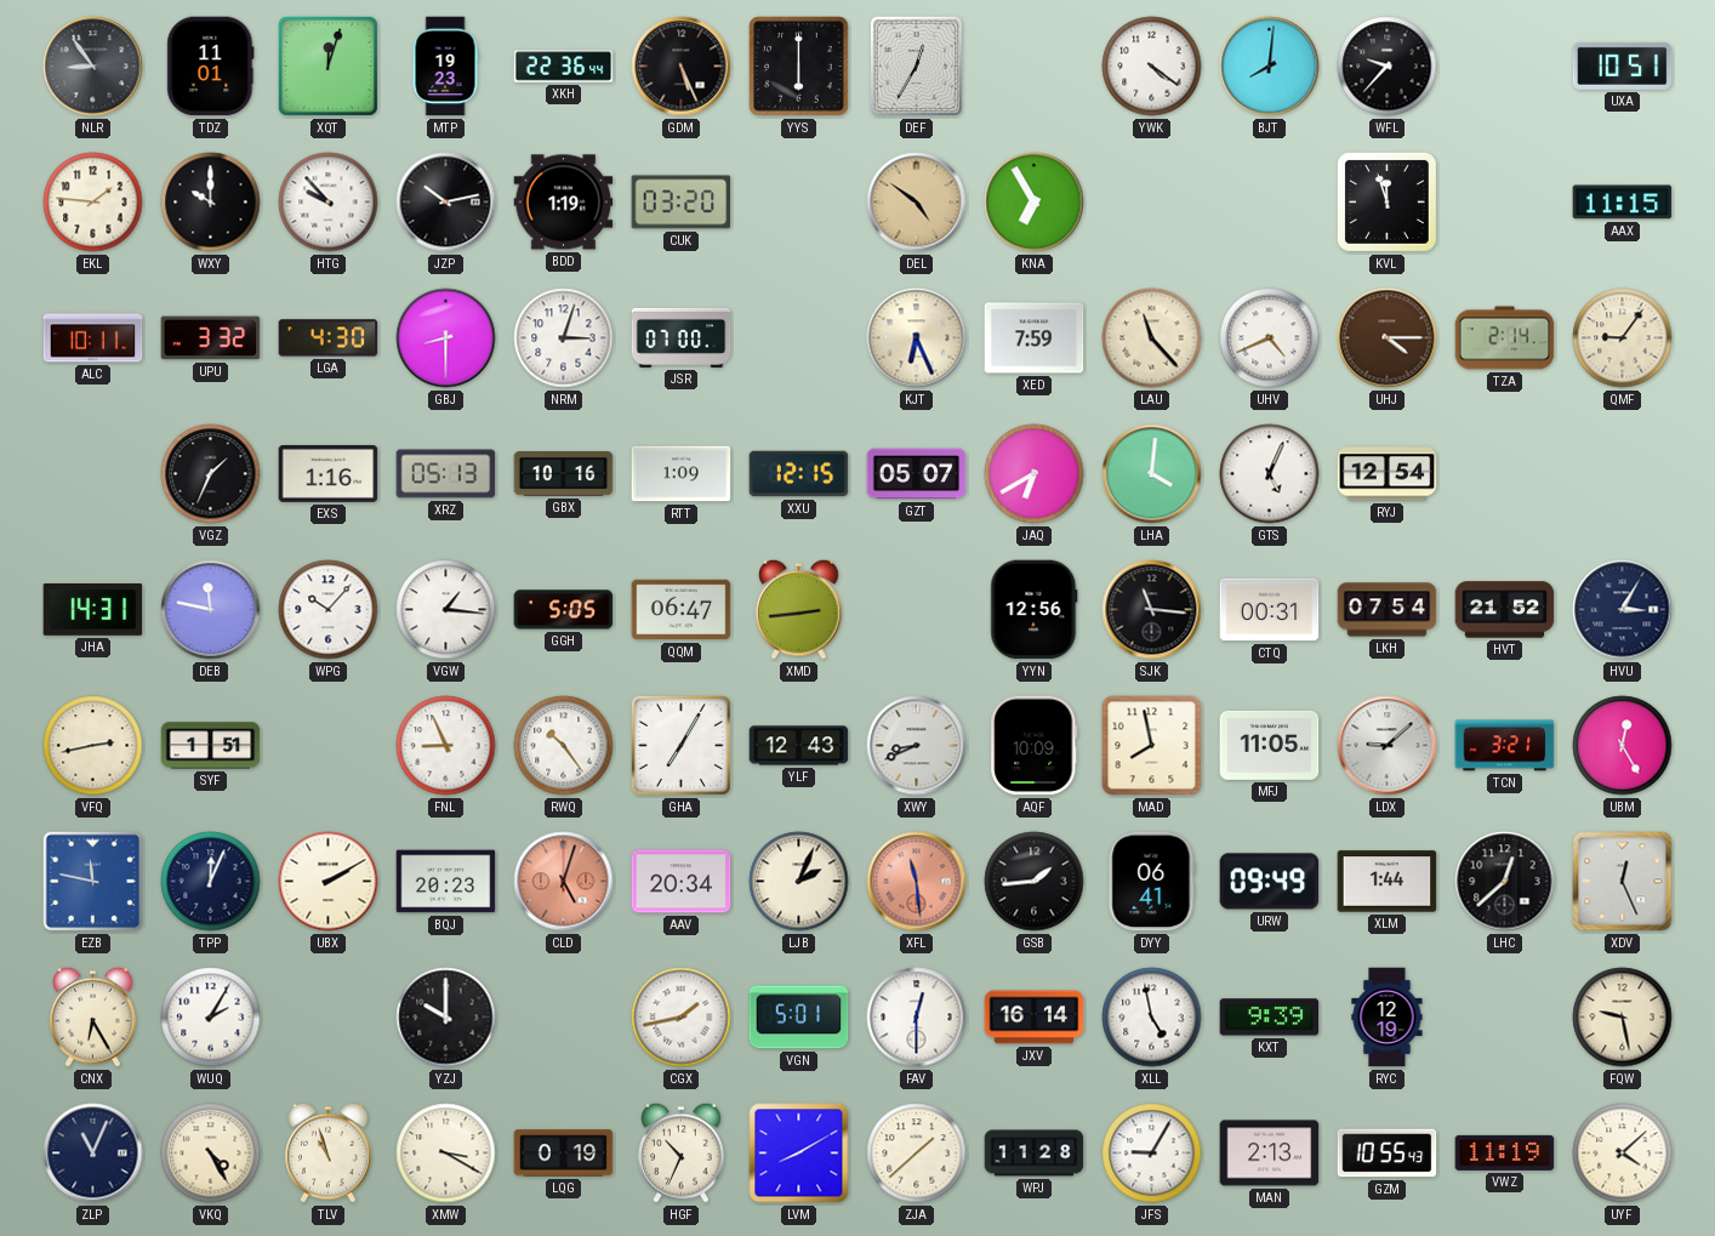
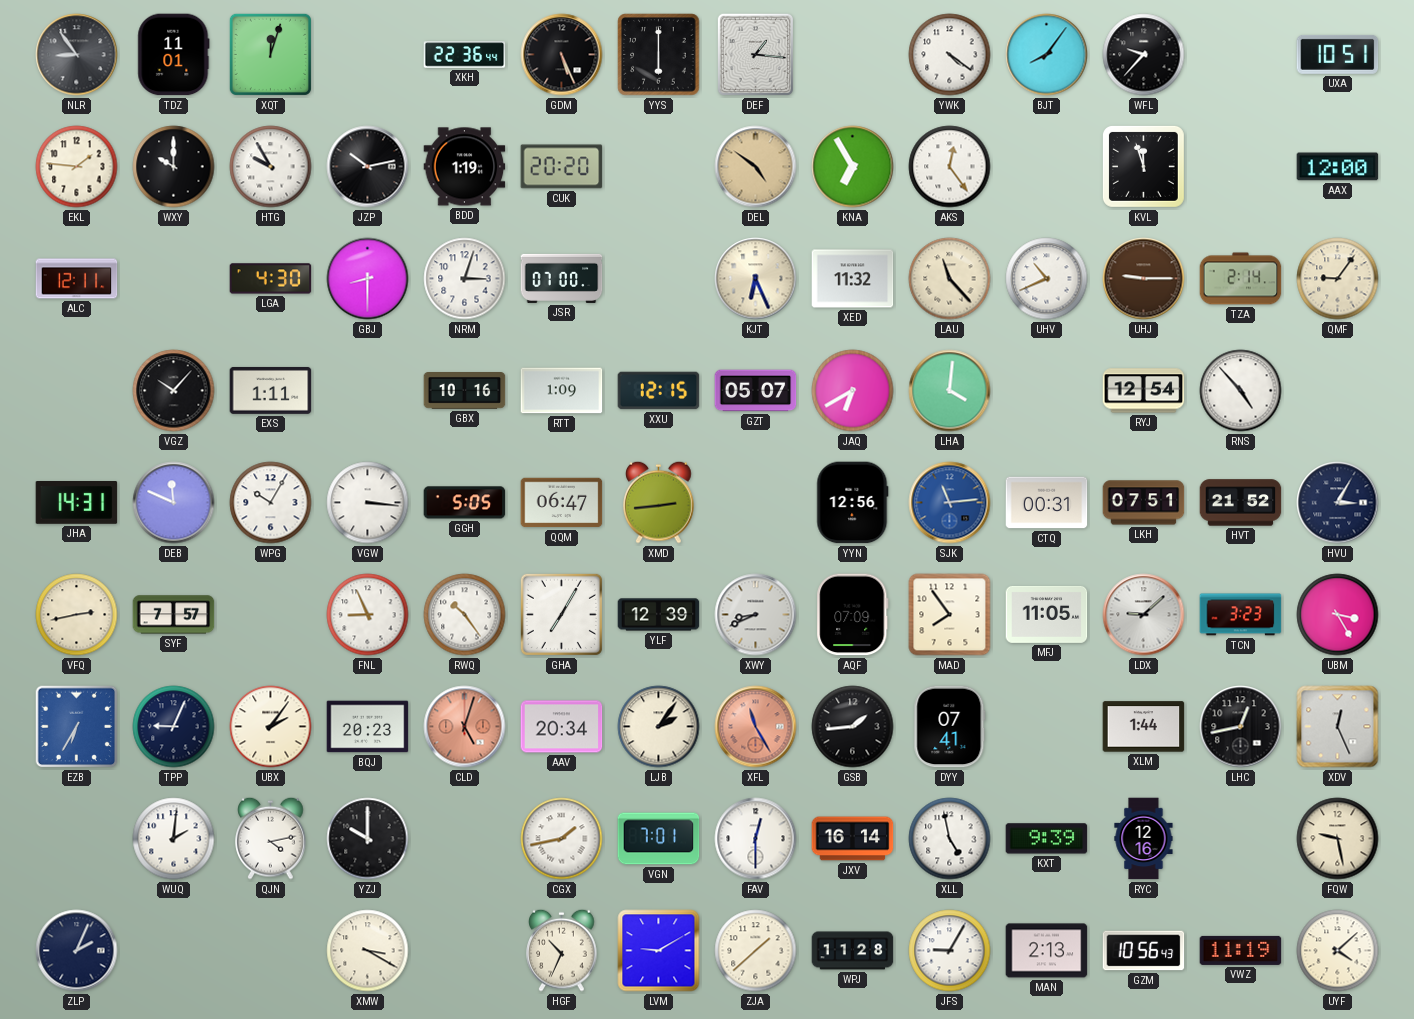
MTP: 19:23 -> none (445, 67)
DEF: 12:35 -> 1:16 (755, 54)
BJT: 8:01 -> 8:06 (1047, 55)
HTG: 9:53 -> 9:55 (271, 167)
CUK: 03:20 -> 20:20 (562, 167)
AKS: none -> 12:24 (950, 167)
AAX: 11:15 -> 12:00 (1338, 167)
ALC: 10:11 -> 12:11 (77, 279)
UPU: 3:32 -> none (211, 338)
XED: 7:59 -> 11:32 (853, 279)
UHV: 4:41 -> 10:41 (1047, 279)
UHJ: 4:15 -> 9:15 (1144, 279)
VGZ: 1:34 -> 10:07 (174, 391)
EXS: 1:16 -> 1:11 (271, 390)
XRZ: 05:13 -> none (446, 474)
GTS: 5:04 -> none (1270, 474)
RNS: none -> 4:53 (1241, 391)
DEB: 11:47 -> 11:49 (174, 503)
WPG: 10:07 -> 10:05 (271, 503)
VGW: 1:16 -> 3:16 (368, 503)
SJK: 11:16 -> 11:14 (950, 503)
SJK dial: black -> blue (950, 503)
LKH: 07:54 -> 07:51 (1144, 503)
SYF: 1:51 -> 7:57 (174, 615)
YLF: 12:43 -> 12:39 (659, 615)
AQF: 10:09 -> 07:09 (853, 615)
MAD: 7:58 -> 7:54 (950, 615)
TCN: 3:21 -> 3:23 (1241, 615)
UBM: 12:25 -> 3:25 (1338, 615)
EZB: 11:47 -> 6:35 (77, 727)
TPP: 12:04 -> 9:04 (174, 727)
UBX: 2:10 -> 2:06 (271, 727)
LJB: 2:04 -> 2:06 (659, 727)
XFL: 11:29 -> 11:25 (756, 727)
DYY: 06:41 -> 07:41 (950, 727)
URW: 09:49 -> none (1270, 882)
LHC: 12:38 -> 12:43 (1241, 727)
CNX: 6:25 -> none (93, 1016)
WUQ: 2:05 -> 2:01 (174, 839)
QJN: none -> 4:13 (271, 838)
VGN: 5:01 -> 7:01 (659, 839)
RYC: 12:19 -> 12:16 (1144, 839)
ZLP: 11:04 -> 2:04 (77, 951)
VKQ: 4:25 -> none (211, 1154)
TLV: 10:57 -> none (329, 1152)
LQG: 0:19 -> none (564, 1154)
LVM: 8:10 -> 9:10 (659, 951)
GZM: 10:55 -> 10:56 (1144, 951)
